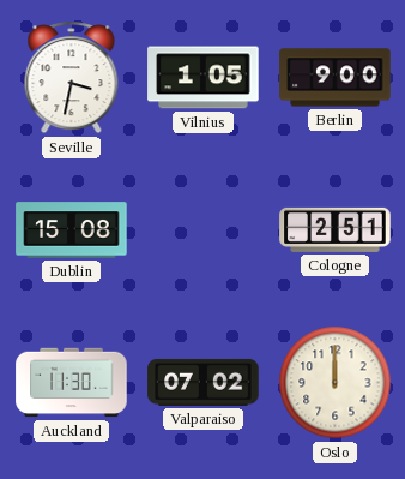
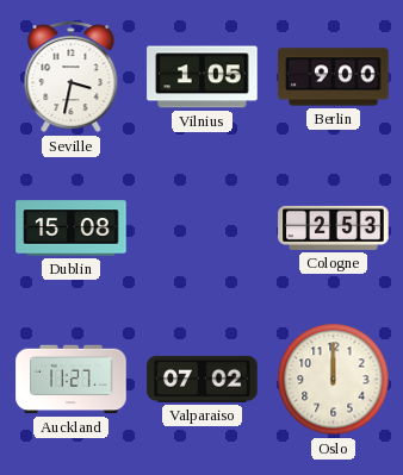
Cologne: 2:51 -> 2:53 (334, 227)
Auckland: 11:30 -> 11:27 (72, 380)
